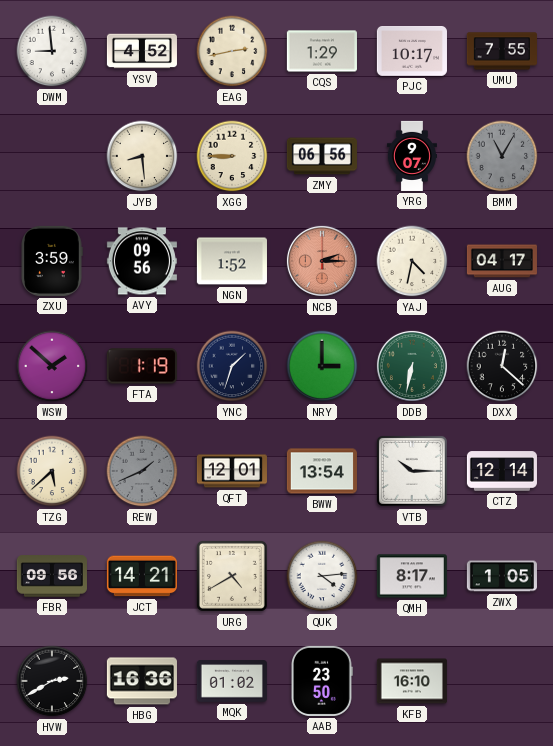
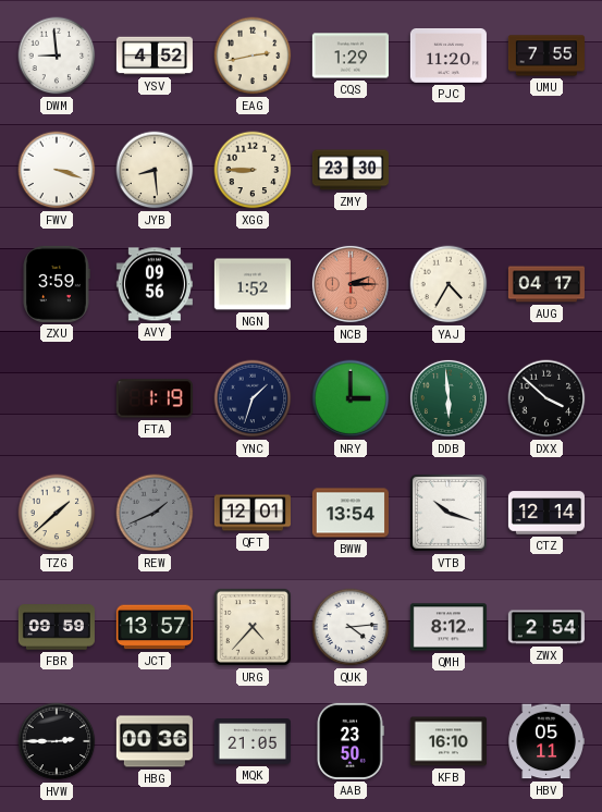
PJC: 10:17 -> 11:20 (449, 57)
FWV: none -> 3:18 (57, 170)
ZMY: 06:56 -> 23:30 (351, 170)
YRG: 9:07 -> none (412, 156)
BMM: 11:05 -> none (502, 156)
YAJ: 4:32 -> 4:35 (449, 284)
WSW: 1:52 -> none (52, 366)
DDB: 6:32 -> 5:59 (449, 398)
DXX: 12:22 -> 3:52 (546, 398)
TZG: 5:38 -> 1:38 (57, 513)
VTB: 10:15 -> 10:18 (449, 513)
FBR: 09:56 -> 09:59 (57, 627)
JCT: 14:21 -> 13:57 (155, 627)
URG: 4:40 -> 4:37 (253, 627)
QMH: 8:17 -> 8:12 (449, 627)
ZWX: 1:05 -> 2:54 (546, 627)
HVW: 2:40 -> 2:45 (57, 741)
HBG: 16:36 -> 00:36 (155, 741)
MQK: 01:02 -> 21:05 (253, 741)
HBV: none -> 05:11 (546, 741)
